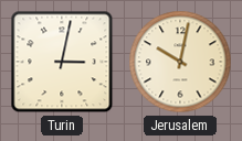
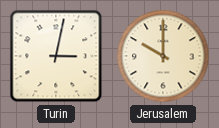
Jerusalem: 10:02 -> 10:00 (163, 56)
